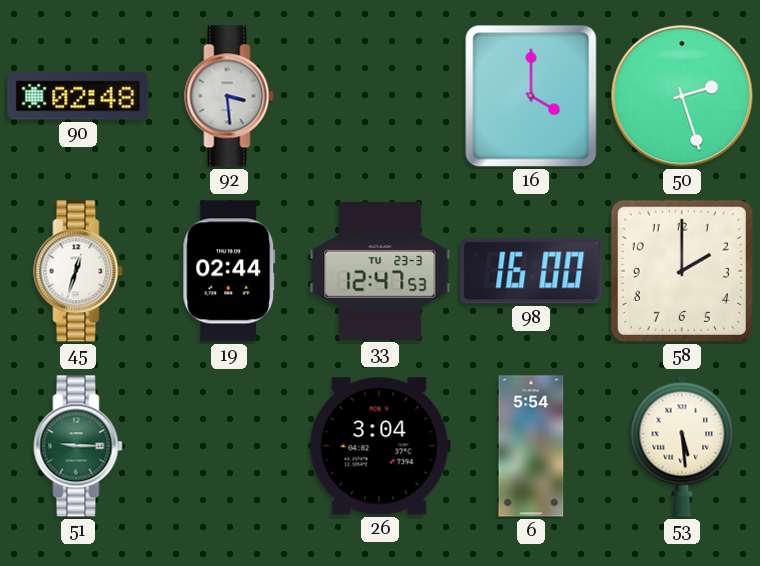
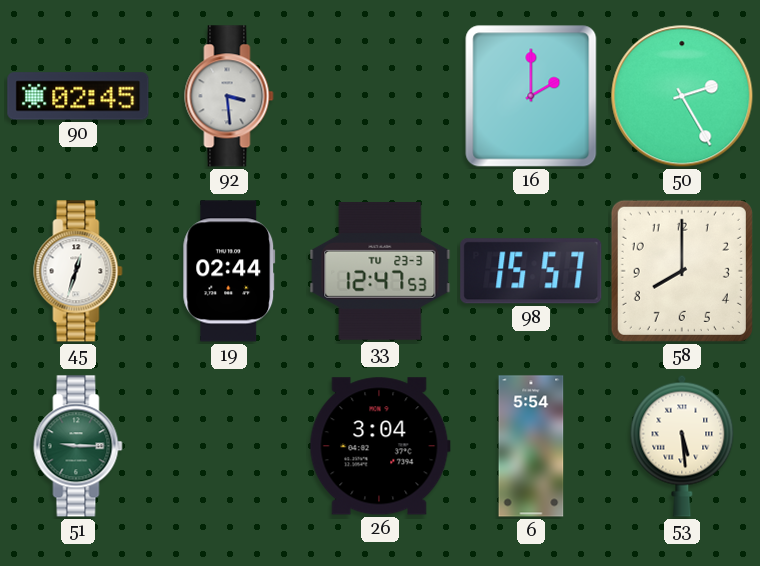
90: 02:48 -> 02:45 (78, 96)
16: 4:00 -> 2:00 (531, 96)
50: 2:27 -> 2:25 (682, 96)
98: 16:00 -> 15:57 (531, 271)
58: 2:00 -> 8:00 (682, 271)
